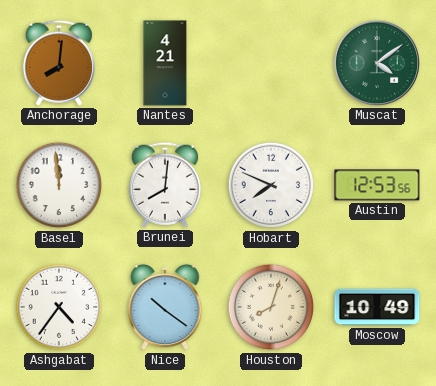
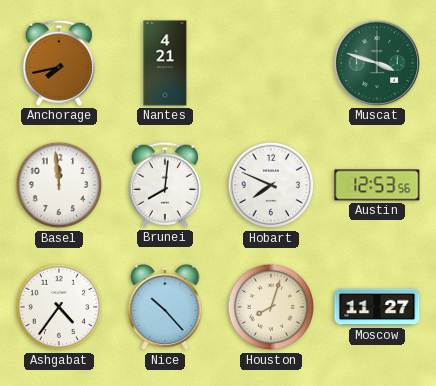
Anchorage: 8:01 -> 7:43 (59, 63)
Muscat: 4:09 -> 3:48 (377, 63)
Nice: 10:21 -> 10:23 (165, 307)
Moscow: 10:49 -> 11:27 (377, 307)
